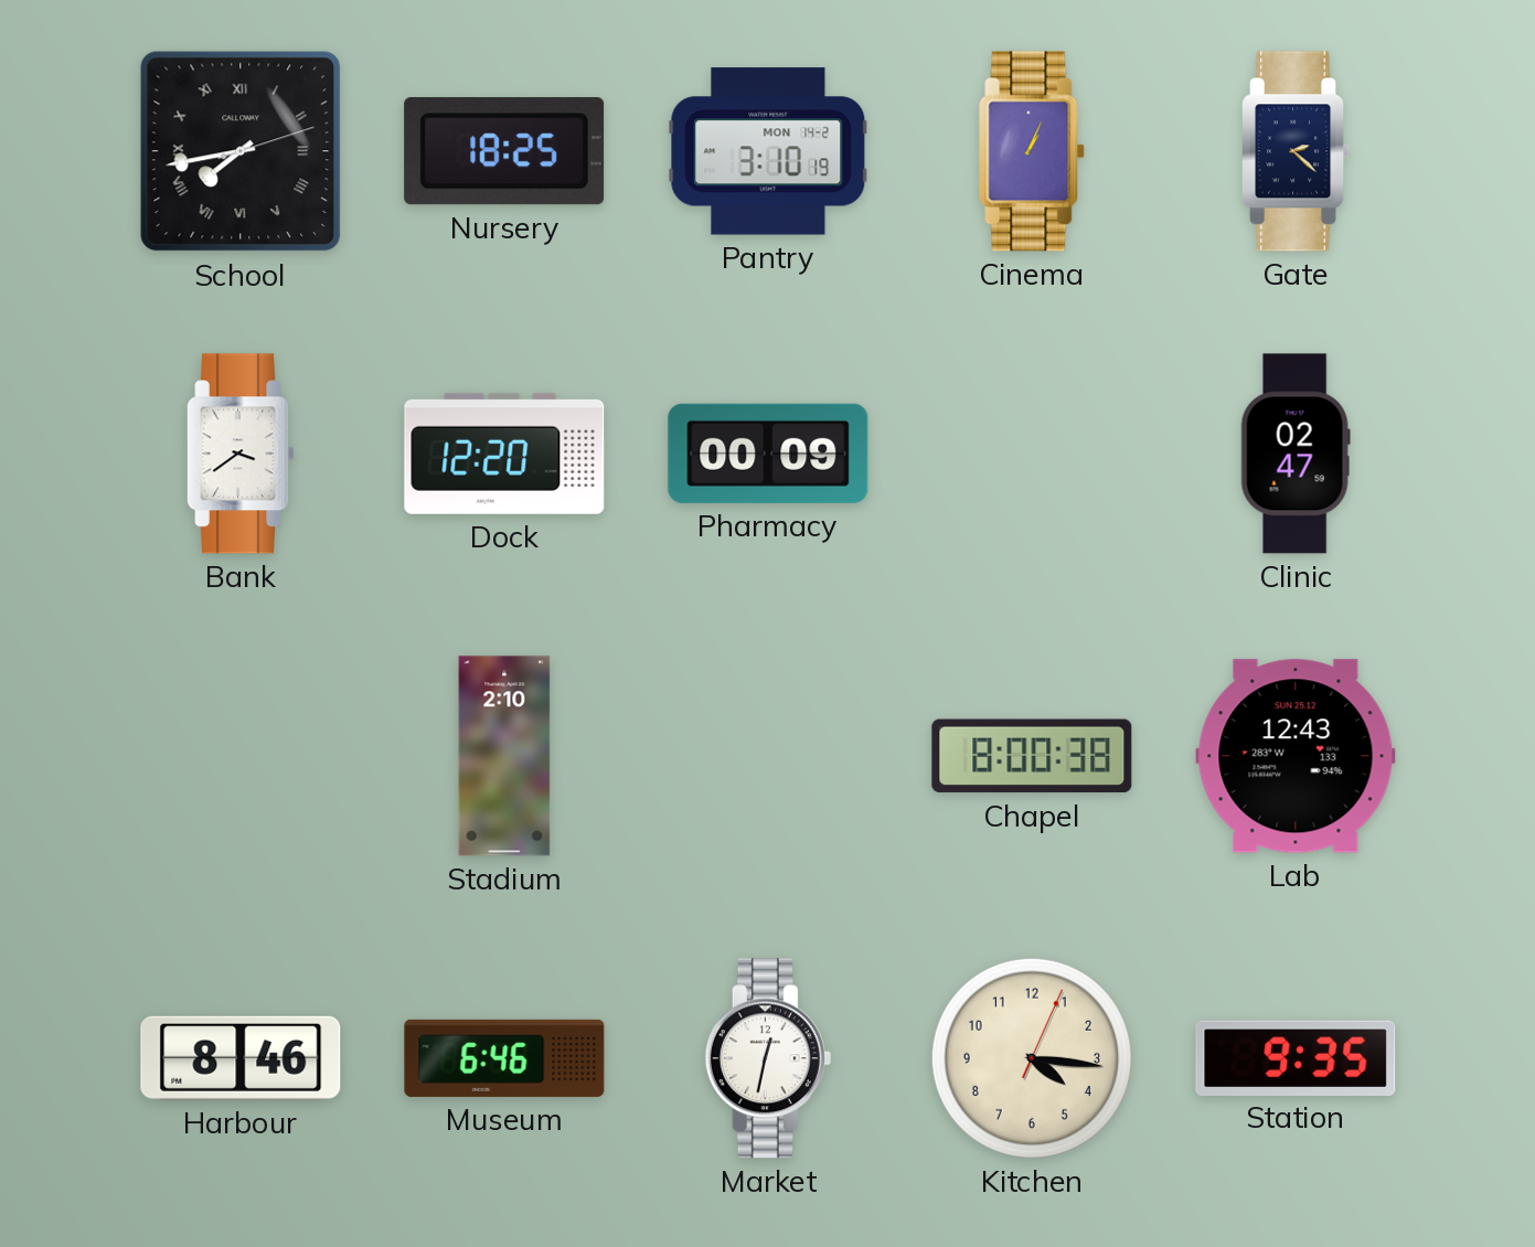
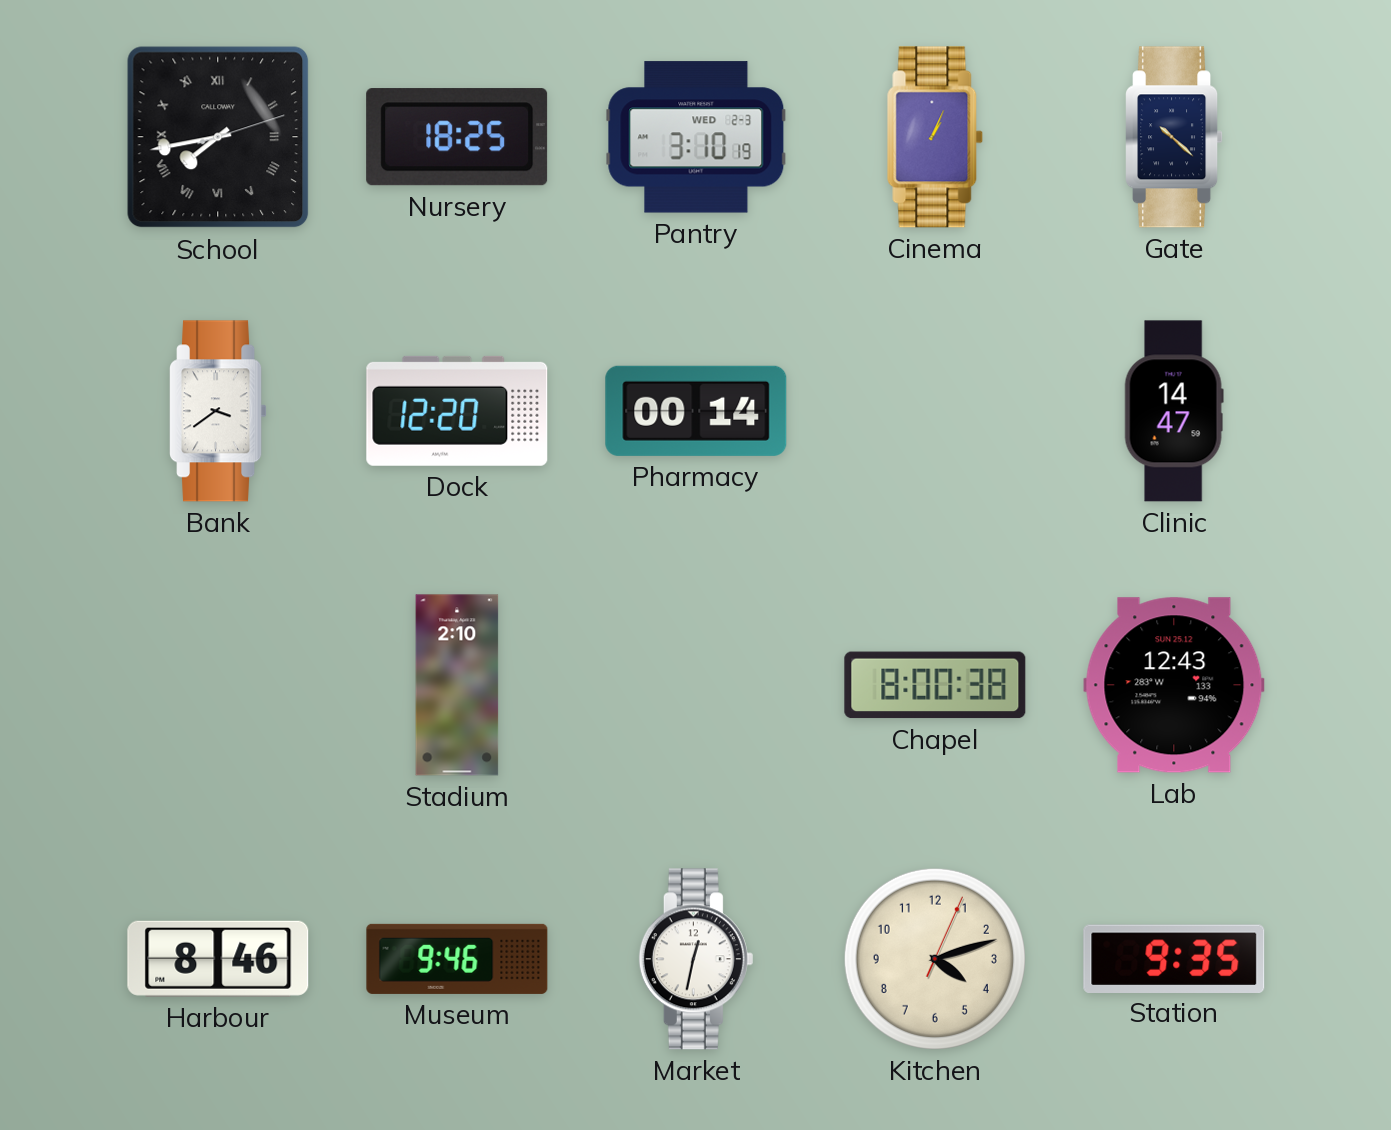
Pantry date: MON 14-2 -> WED 2-3 (696, 137)
Gate: 2:22 -> 10:22 (1174, 137)
Pharmacy: 00:09 -> 00:14 (696, 411)
Clinic: 02:47 -> 14:47 (1174, 411)
Museum: 6:46 -> 9:46 (457, 959)
Kitchen: 4:16 -> 4:12 (935, 959)
